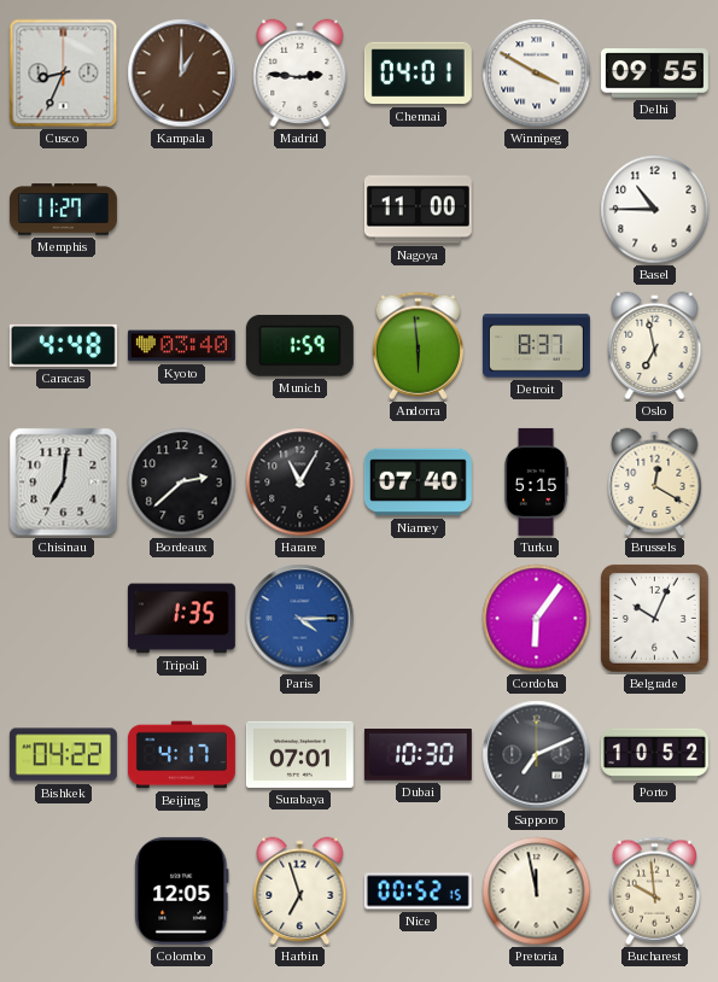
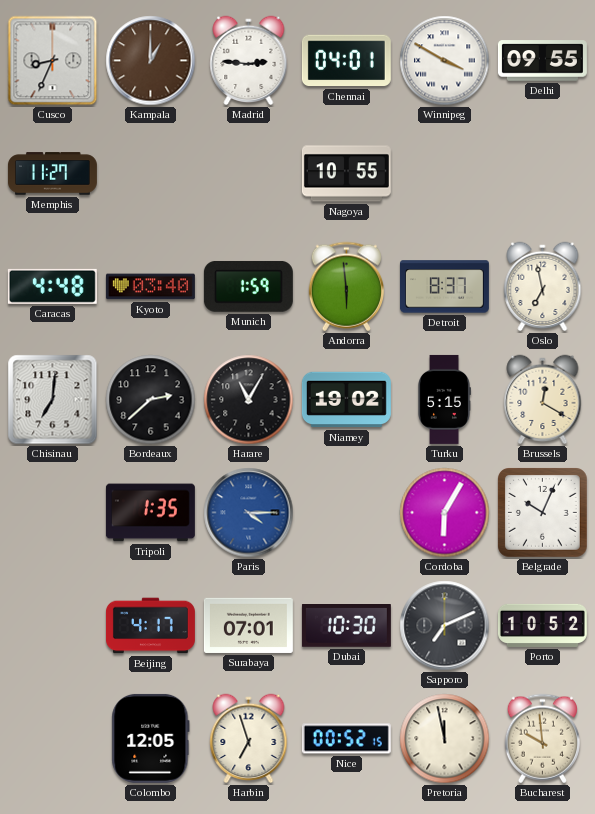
Nagoya: 11:00 -> 10:55 (346, 174)
Basel: 10:45 -> none (655, 210)
Niamey: 07:40 -> 19:02 (346, 400)
Cordoba: 6:06 -> 6:05 (445, 513)
Bishkek: 04:22 -> none (63, 755)
